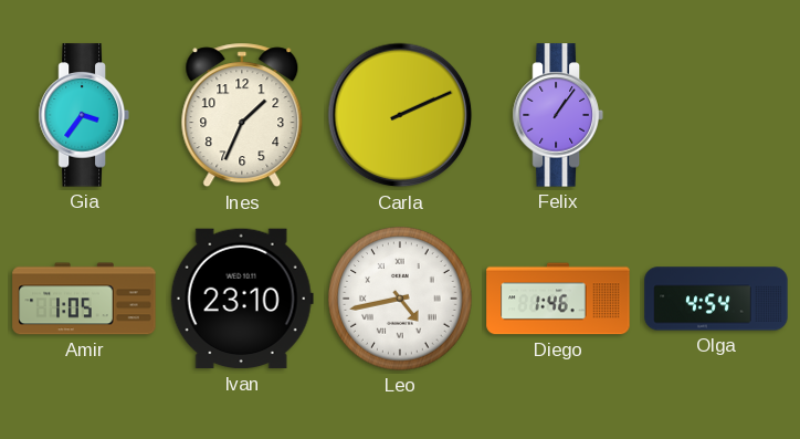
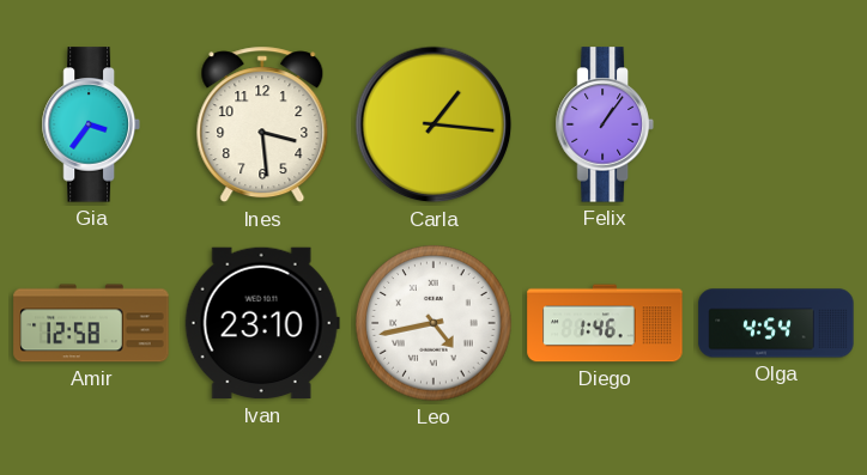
Ines: 1:34 -> 3:29 (262, 124)
Carla: 2:11 -> 1:16 (433, 124)
Amir: 1:05 -> 12:58 (91, 323)
